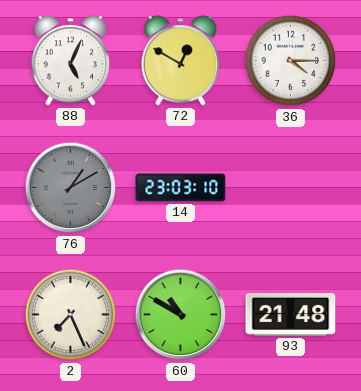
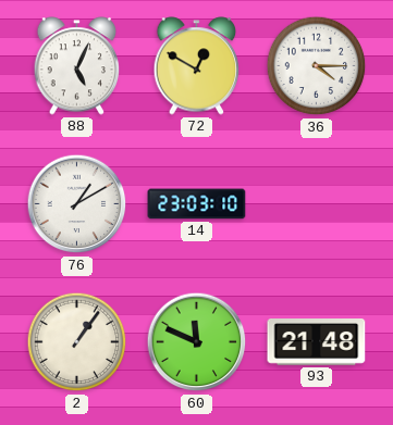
76 dial: grey -> white (77, 204)
2: 7:26 -> 1:06 (77, 342)
60: 10:50 -> 11:49 (197, 342)
